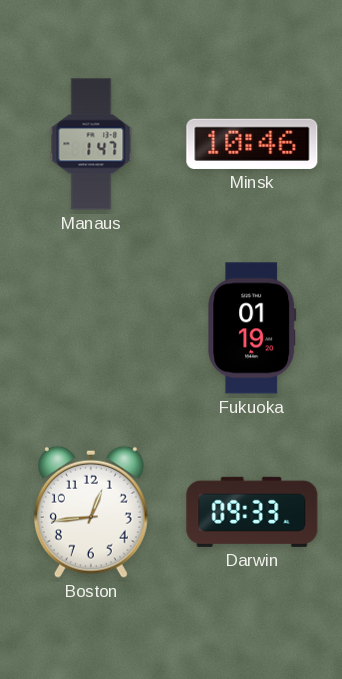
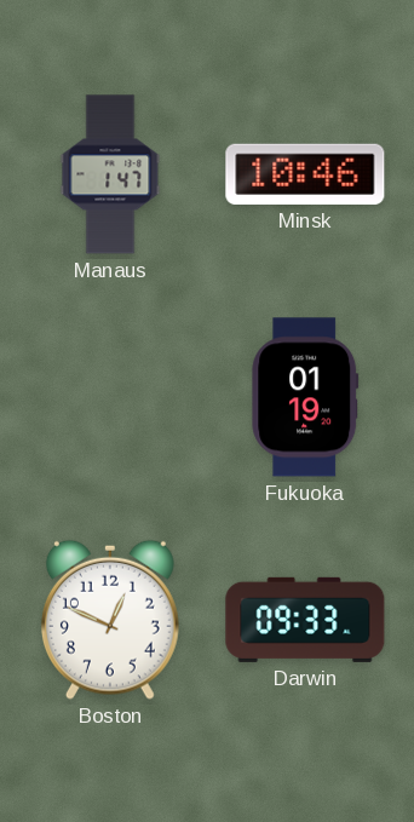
Boston: 12:44 -> 12:49 (110, 620)
